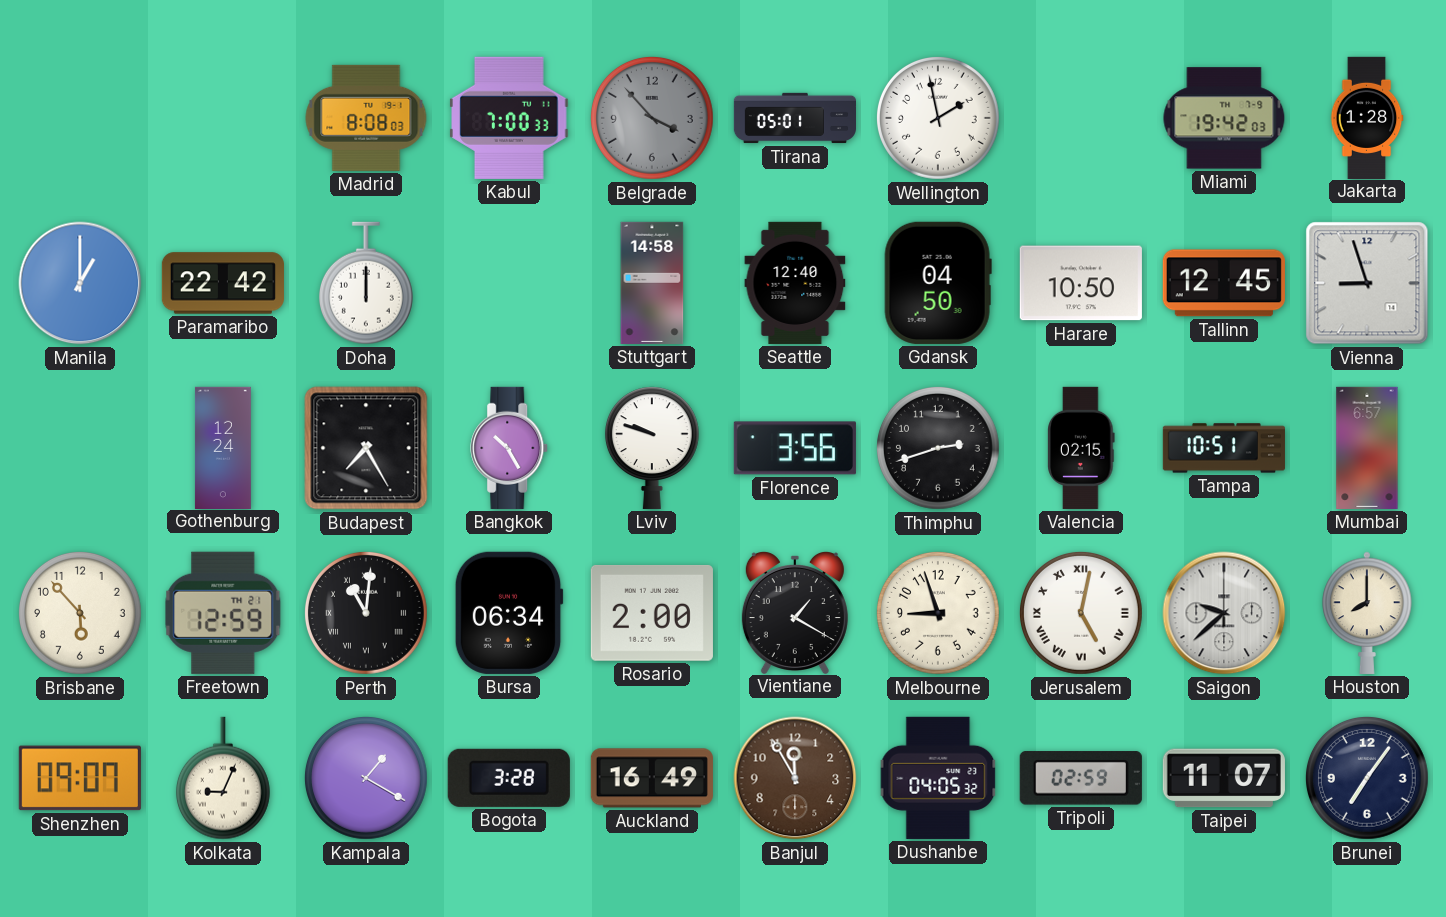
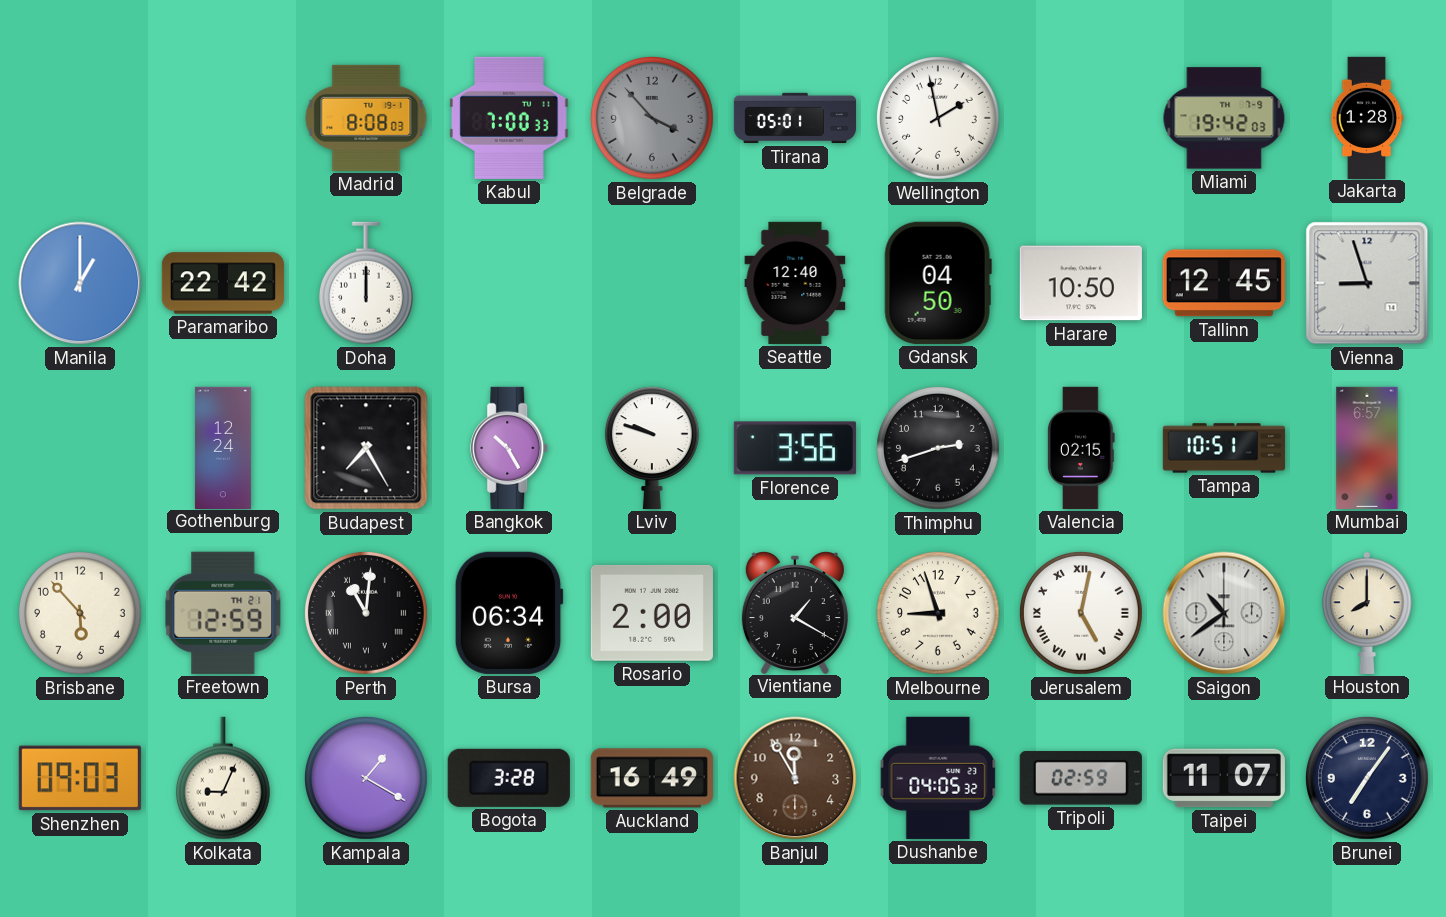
Stuttgart: 14:58 -> none (652, 283)
Saigon: 9:38 -> 10:39 (1224, 613)
Shenzhen: 09:07 -> 09:03 (80, 778)
